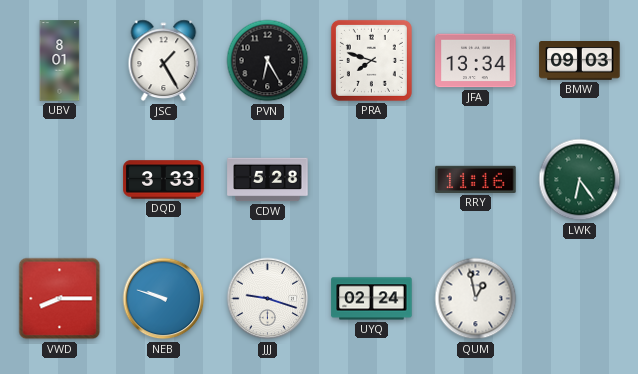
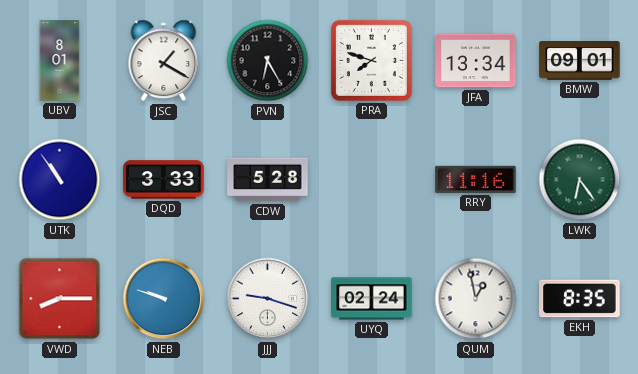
JSC: 1:25 -> 1:20 (164, 61)
BMW: 09:03 -> 09:01 (580, 61)
UTK: none -> 10:54 (60, 180)
EKH: none -> 8:35 (580, 299)
